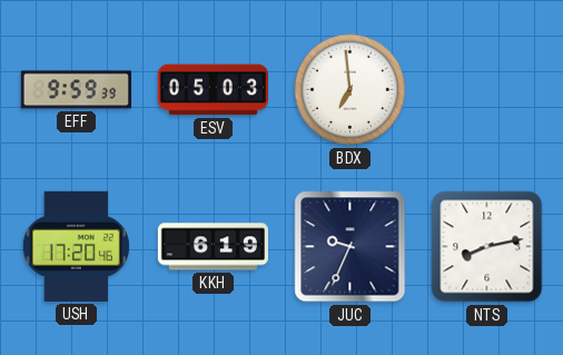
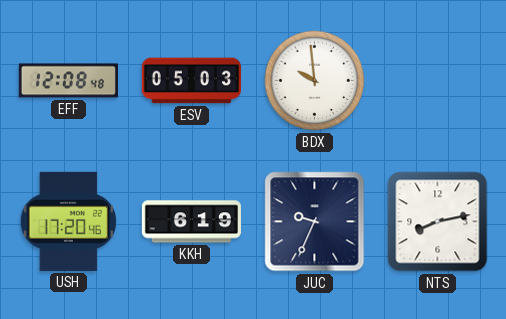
EFF: 9:59 -> 12:08 (68, 81)
BDX: 6:59 -> 9:59 (315, 81)
